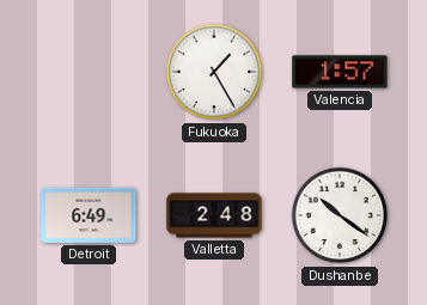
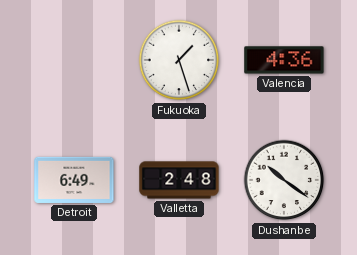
Fukuoka: 1:25 -> 1:27 (179, 60)
Valencia: 1:57 -> 4:36 (284, 60)
